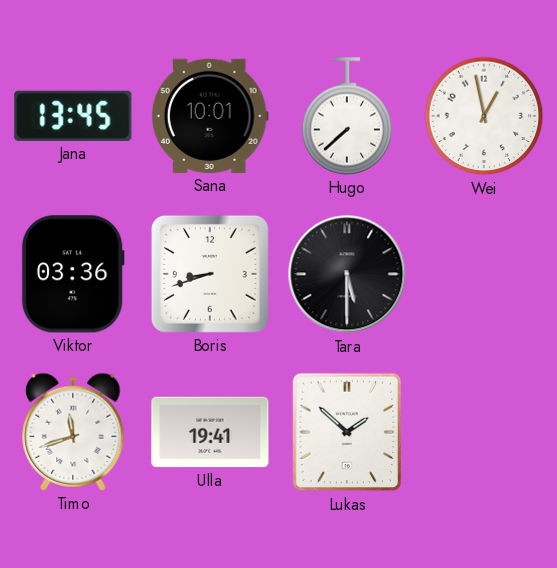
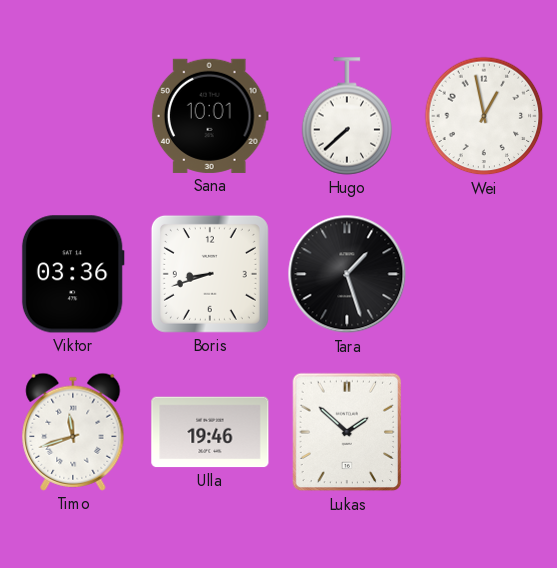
Jana: 13:45 -> none (73, 116)
Tara: 5:30 -> 1:27 (347, 274)
Ulla: 19:41 -> 19:46 (210, 432)
